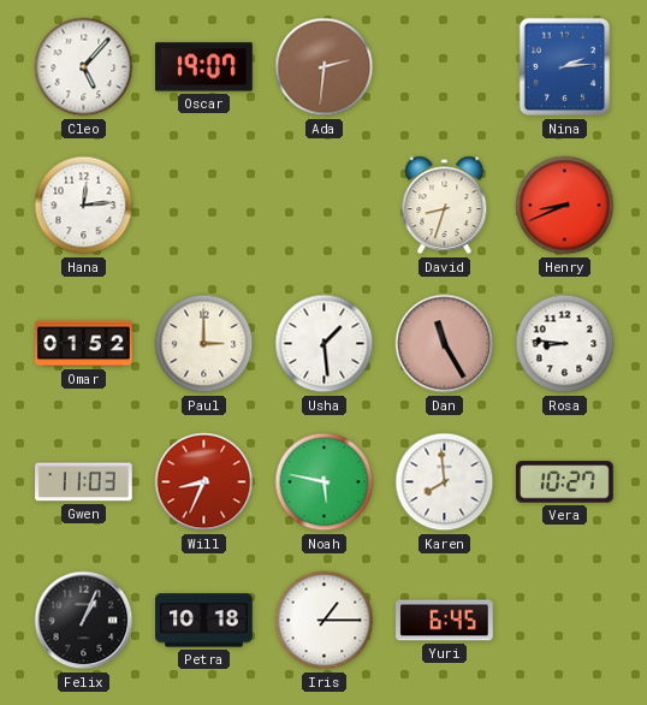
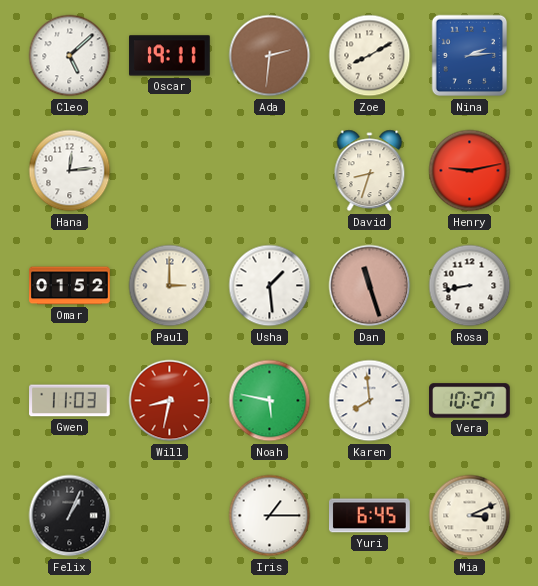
Cleo: 5:07 -> 5:08 (70, 56)
Oscar: 19:07 -> 19:11 (170, 56)
Zoe: none -> 8:10 (370, 56)
Henry: 8:41 -> 9:13 (470, 171)
Dan: 11:25 -> 11:27 (370, 286)
Rosa: 8:46 -> 8:43 (470, 286)
Will: 8:34 -> 8:32 (170, 401)
Petra: 10:18 -> none (204, 621)
Mia: none -> 3:11 (470, 516)
